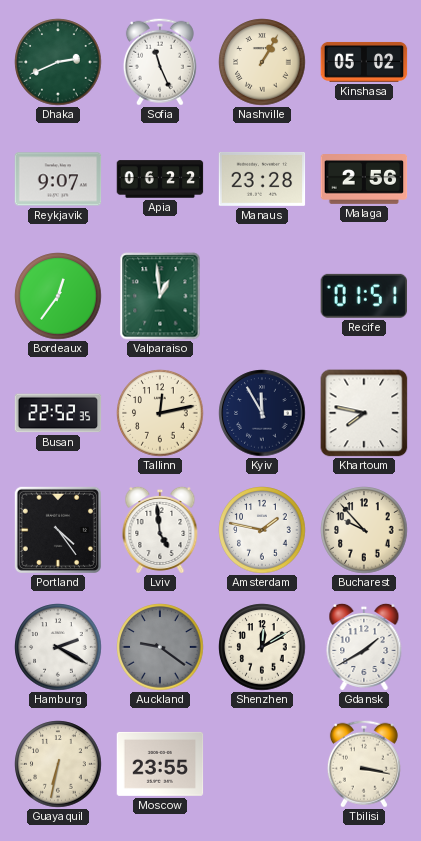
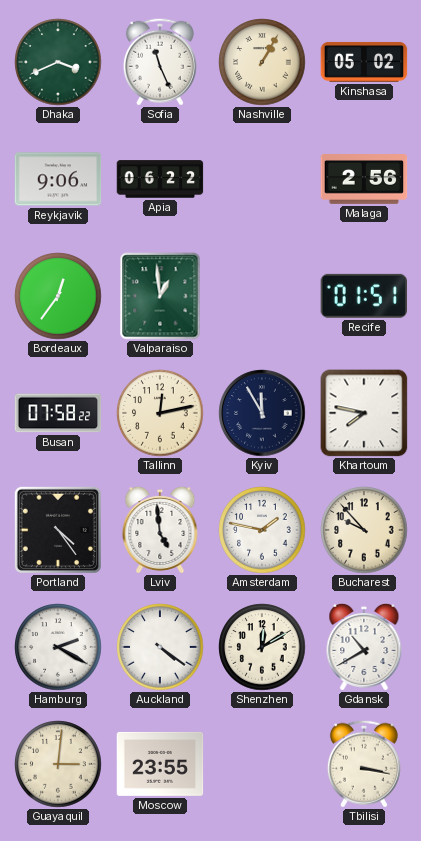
Dhaka: 2:41 -> 3:41 (58, 62)
Reykjavik: 9:07 -> 9:06 (58, 179)
Manaus: 23:28 -> none (262, 179)
Busan: 22:52 -> 07:58 (58, 413)
Auckland: 9:21 -> 4:21 (160, 647)
Auckland dial: grey -> white (160, 647)
Gdansk: 1:40 -> 10:40 (364, 646)
Guayaquil: 6:32 -> 3:01 (58, 764)
